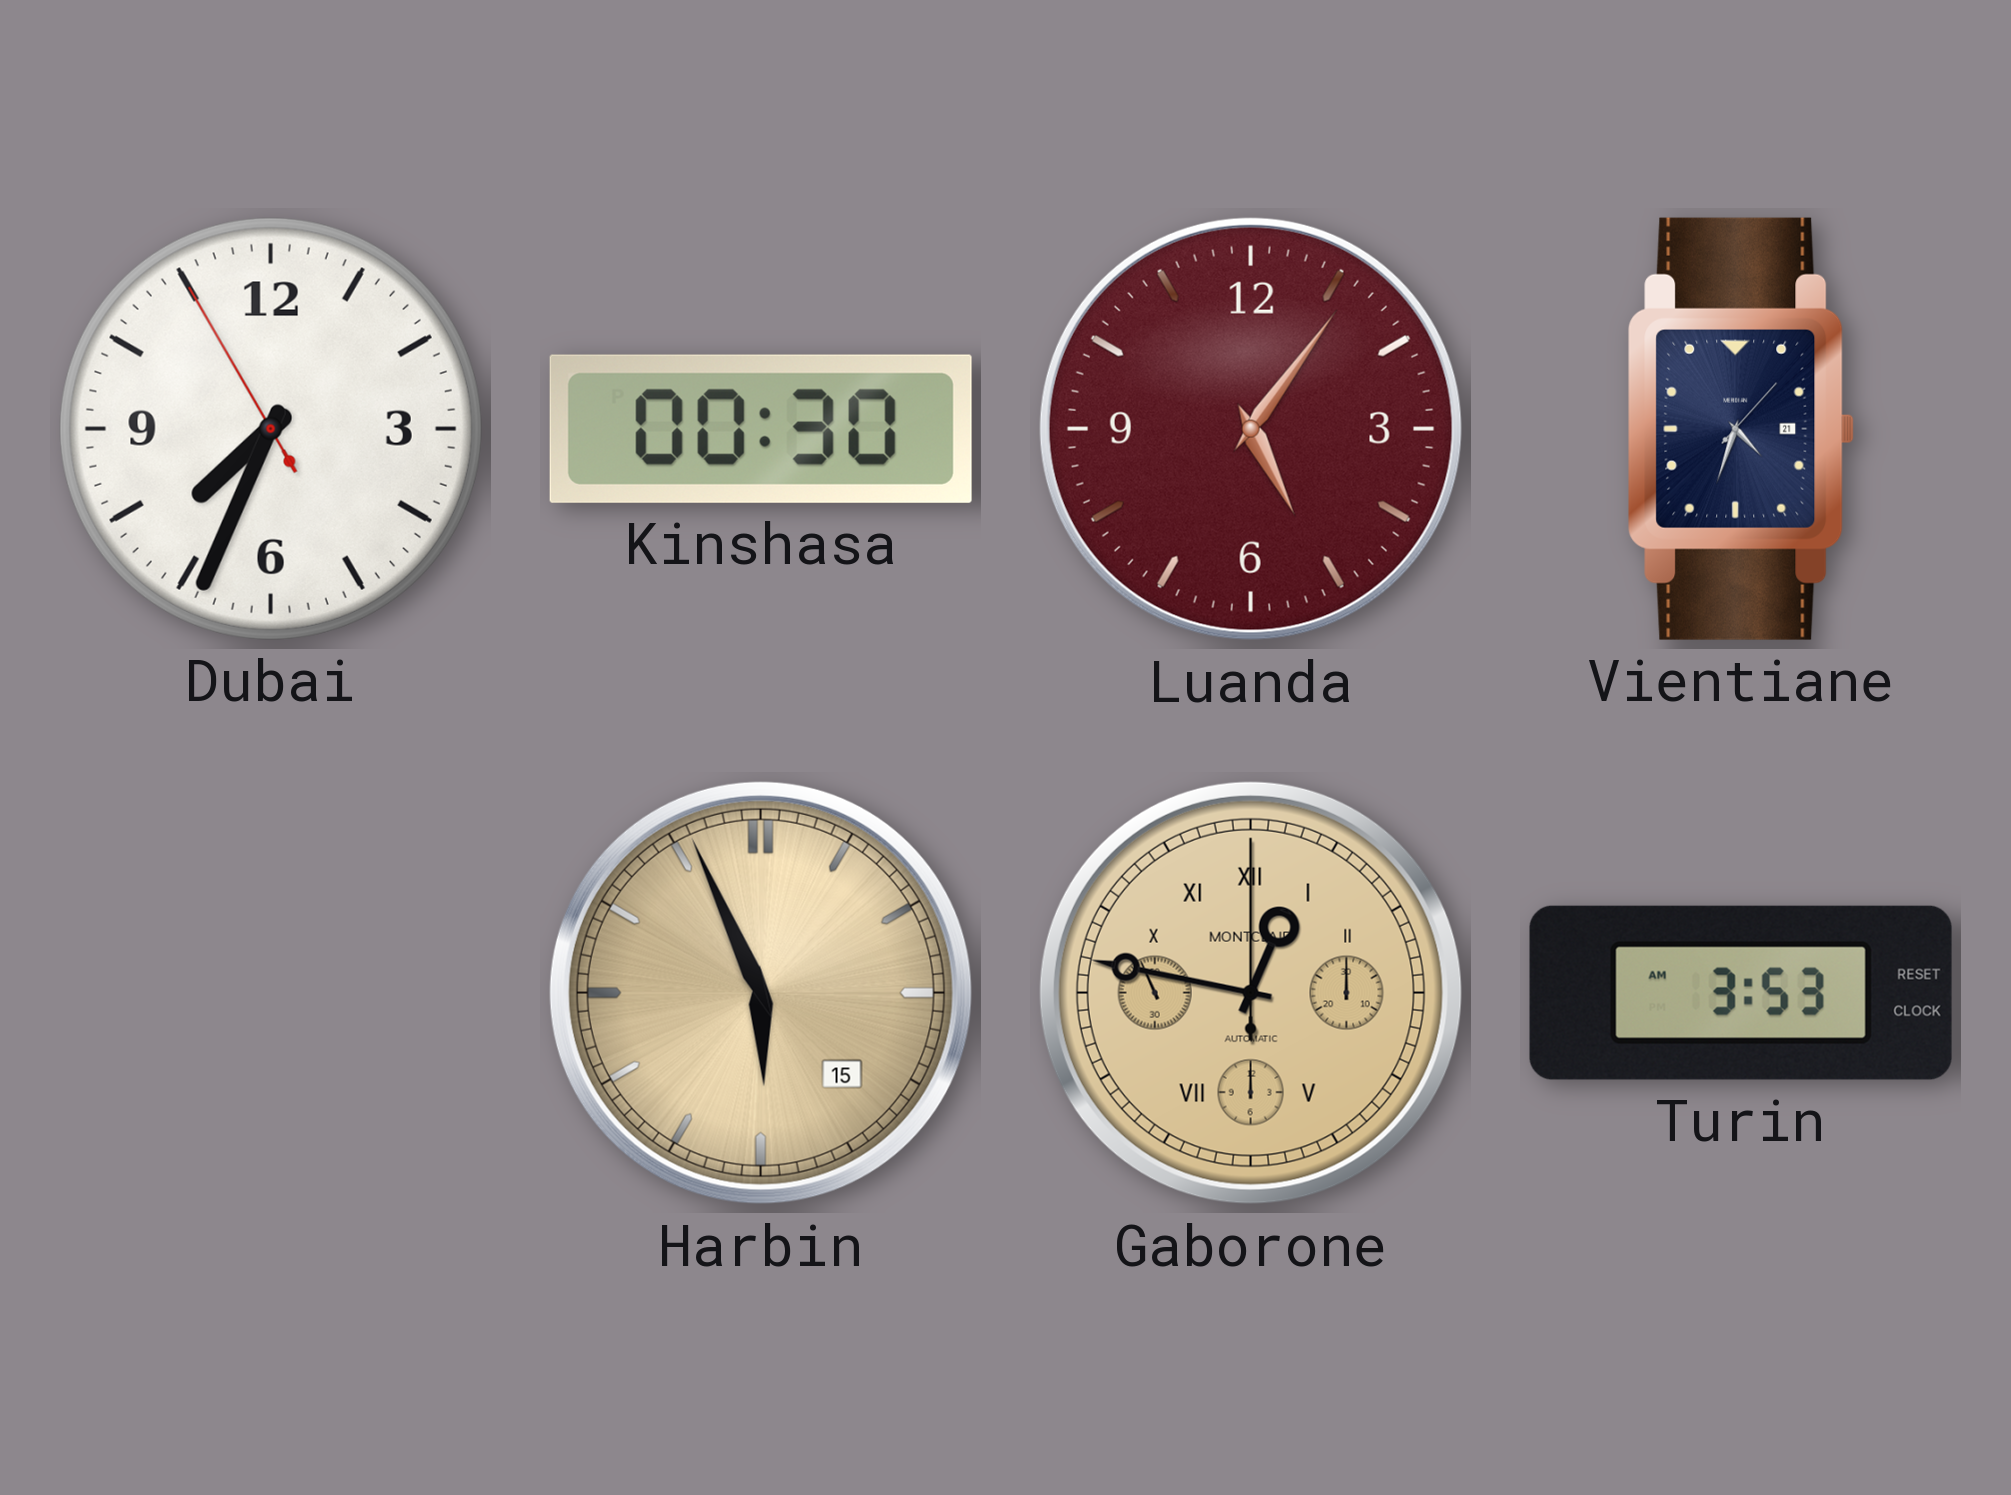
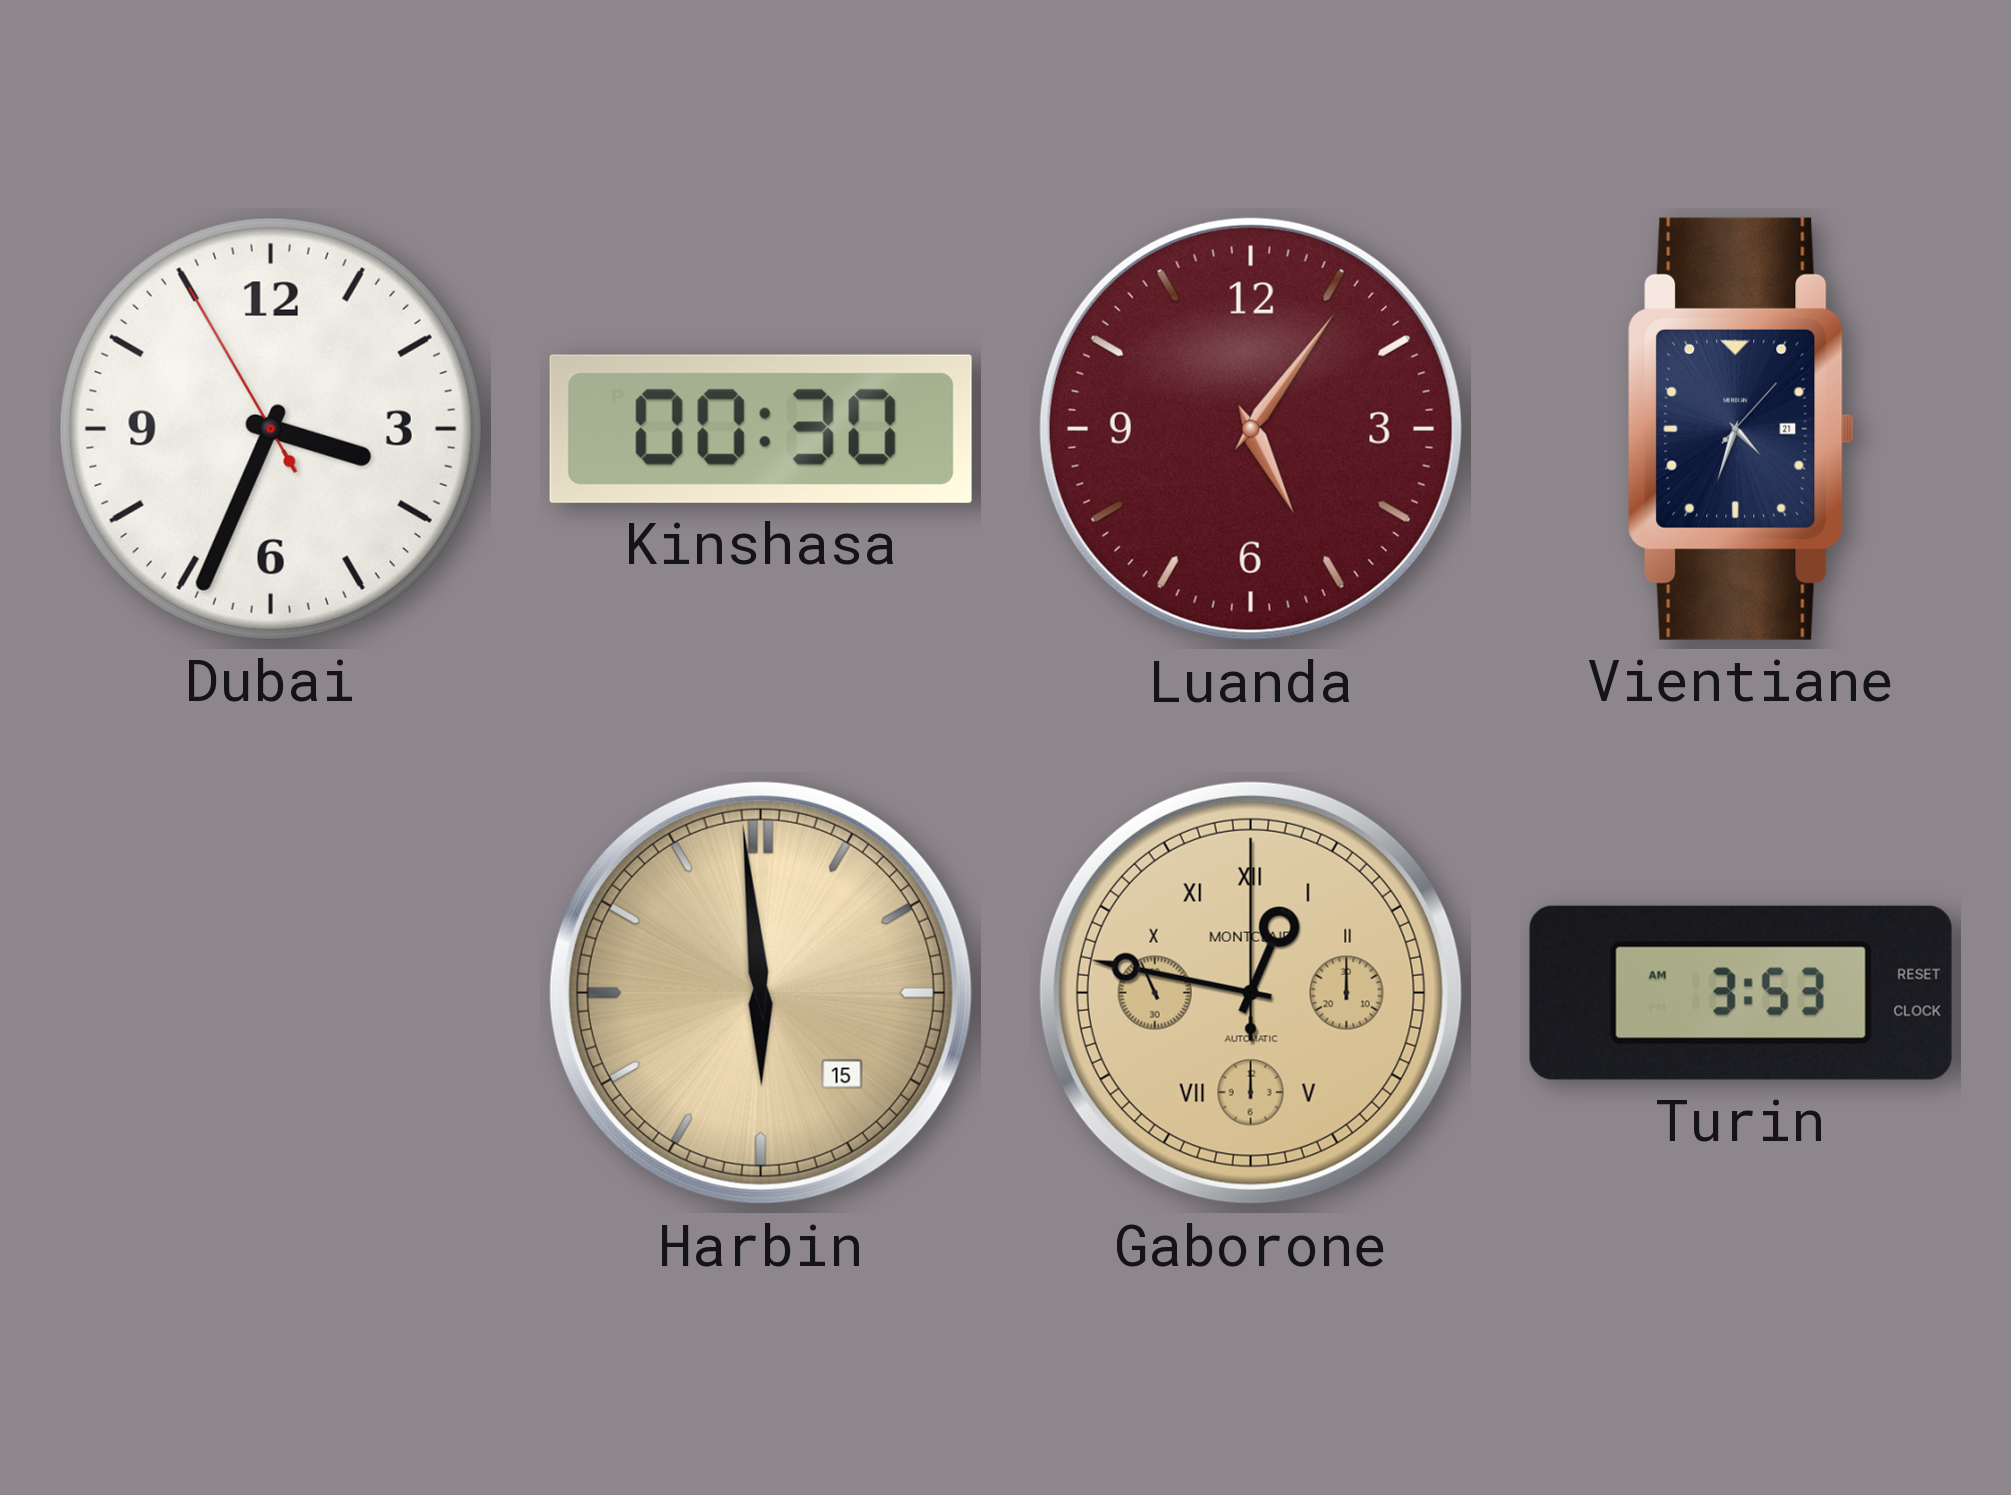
Dubai: 7:33 -> 3:33 (271, 429)
Harbin: 5:56 -> 5:59 (761, 993)
